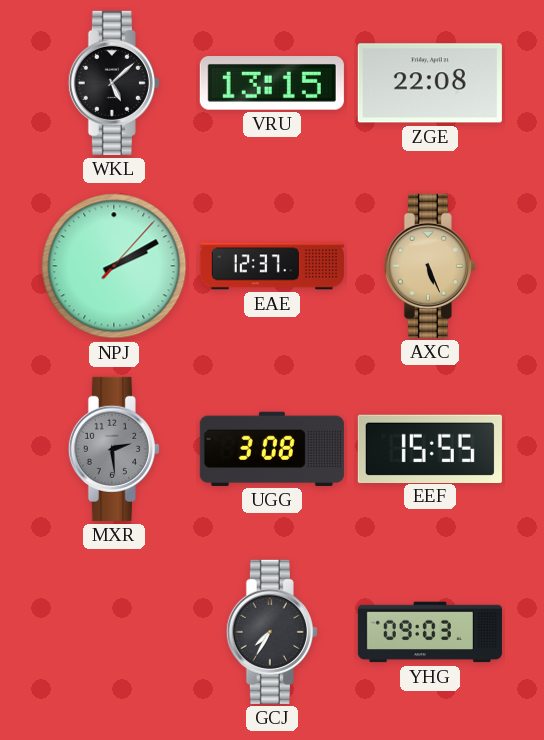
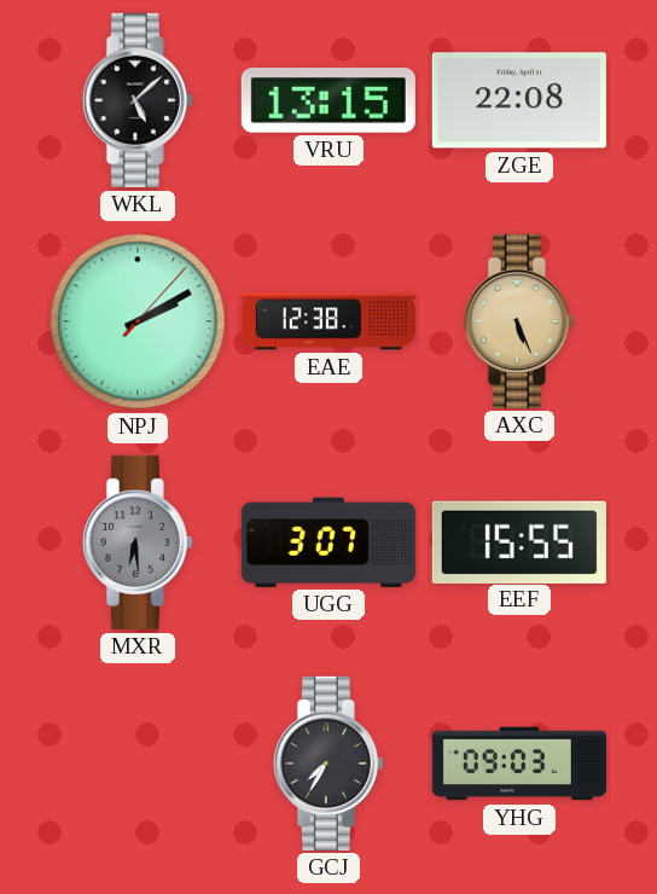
EAE: 12:37 -> 12:38 (328, 321)
MXR: 2:29 -> 6:29 (138, 542)
UGG: 3:08 -> 3:07 (328, 542)
